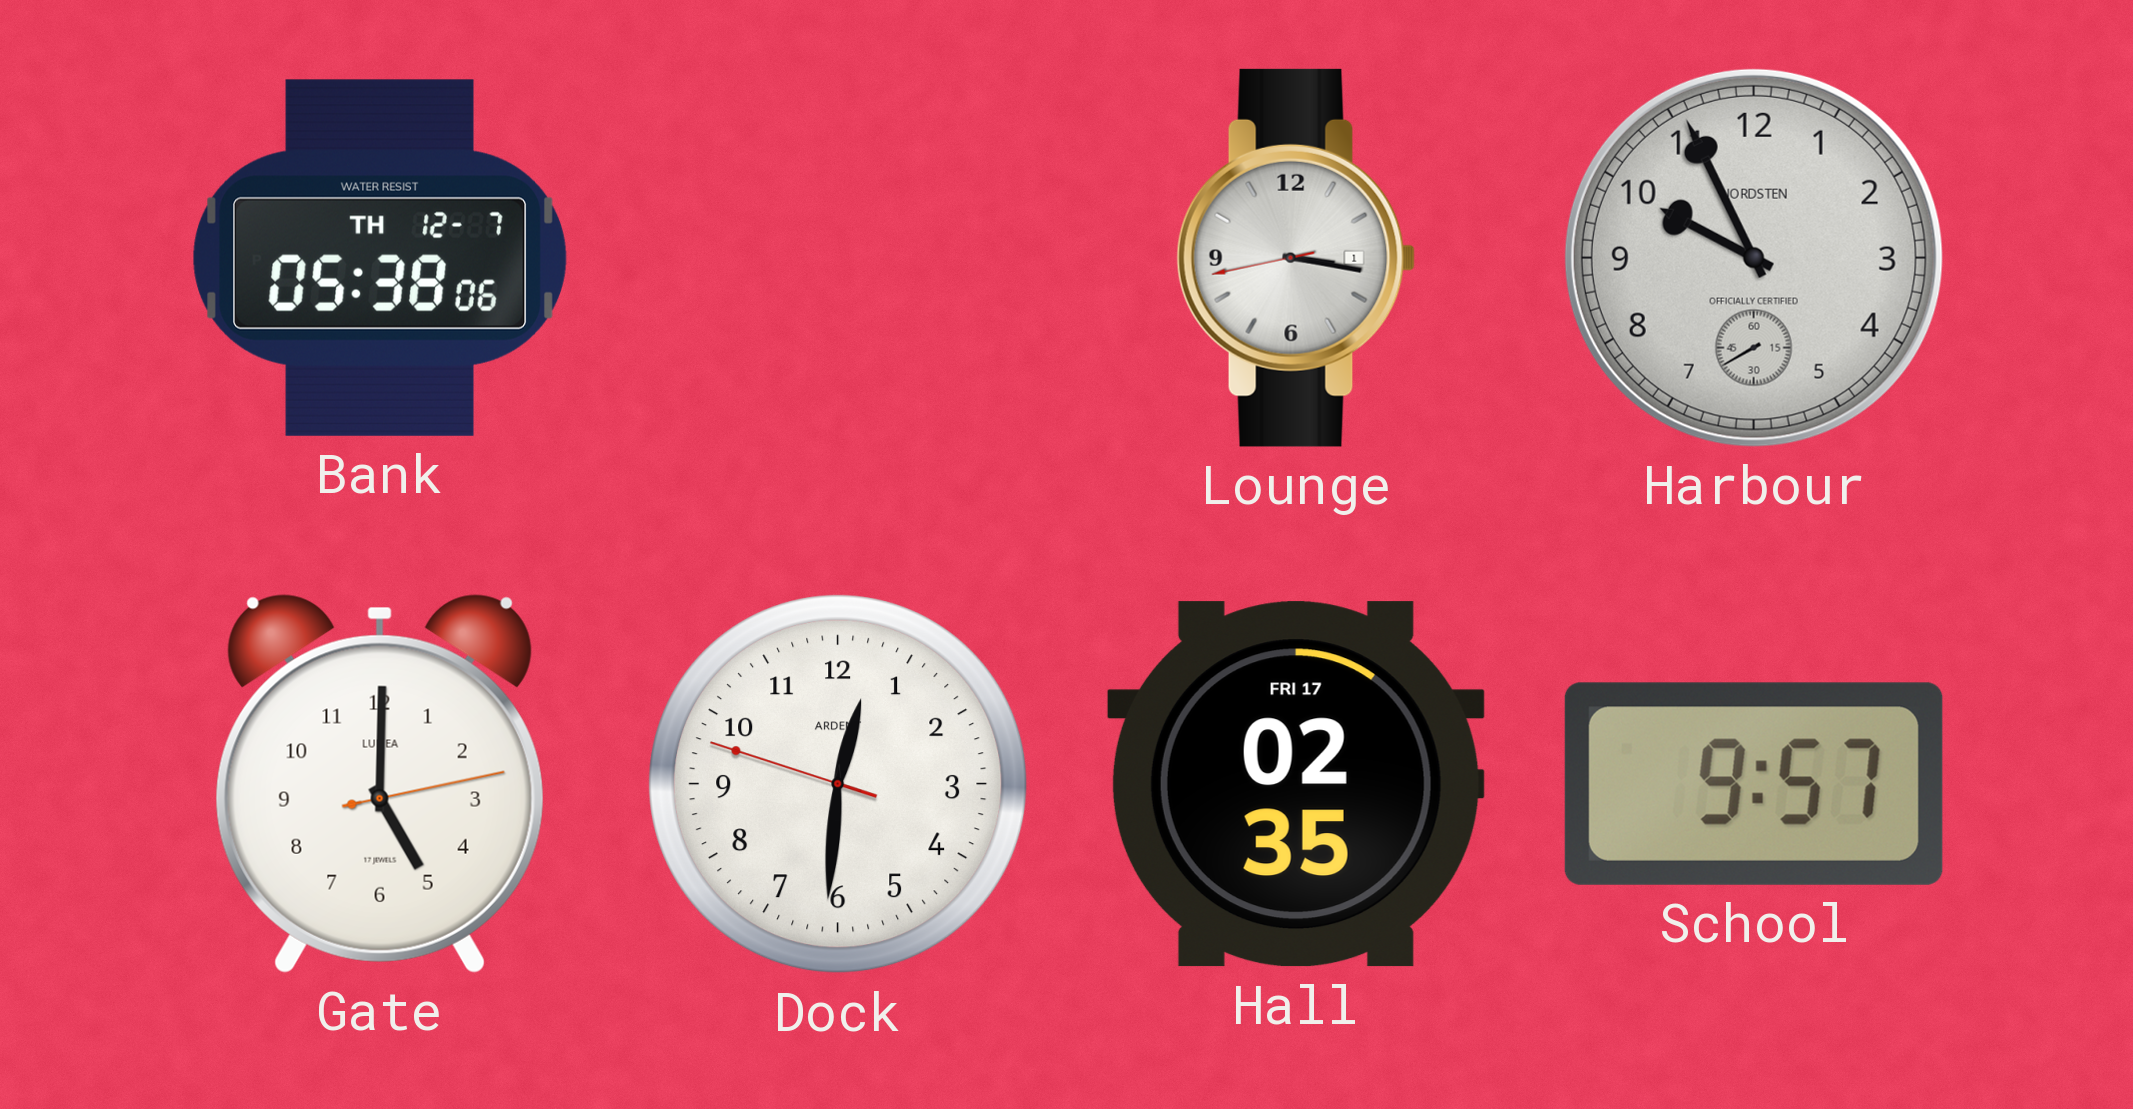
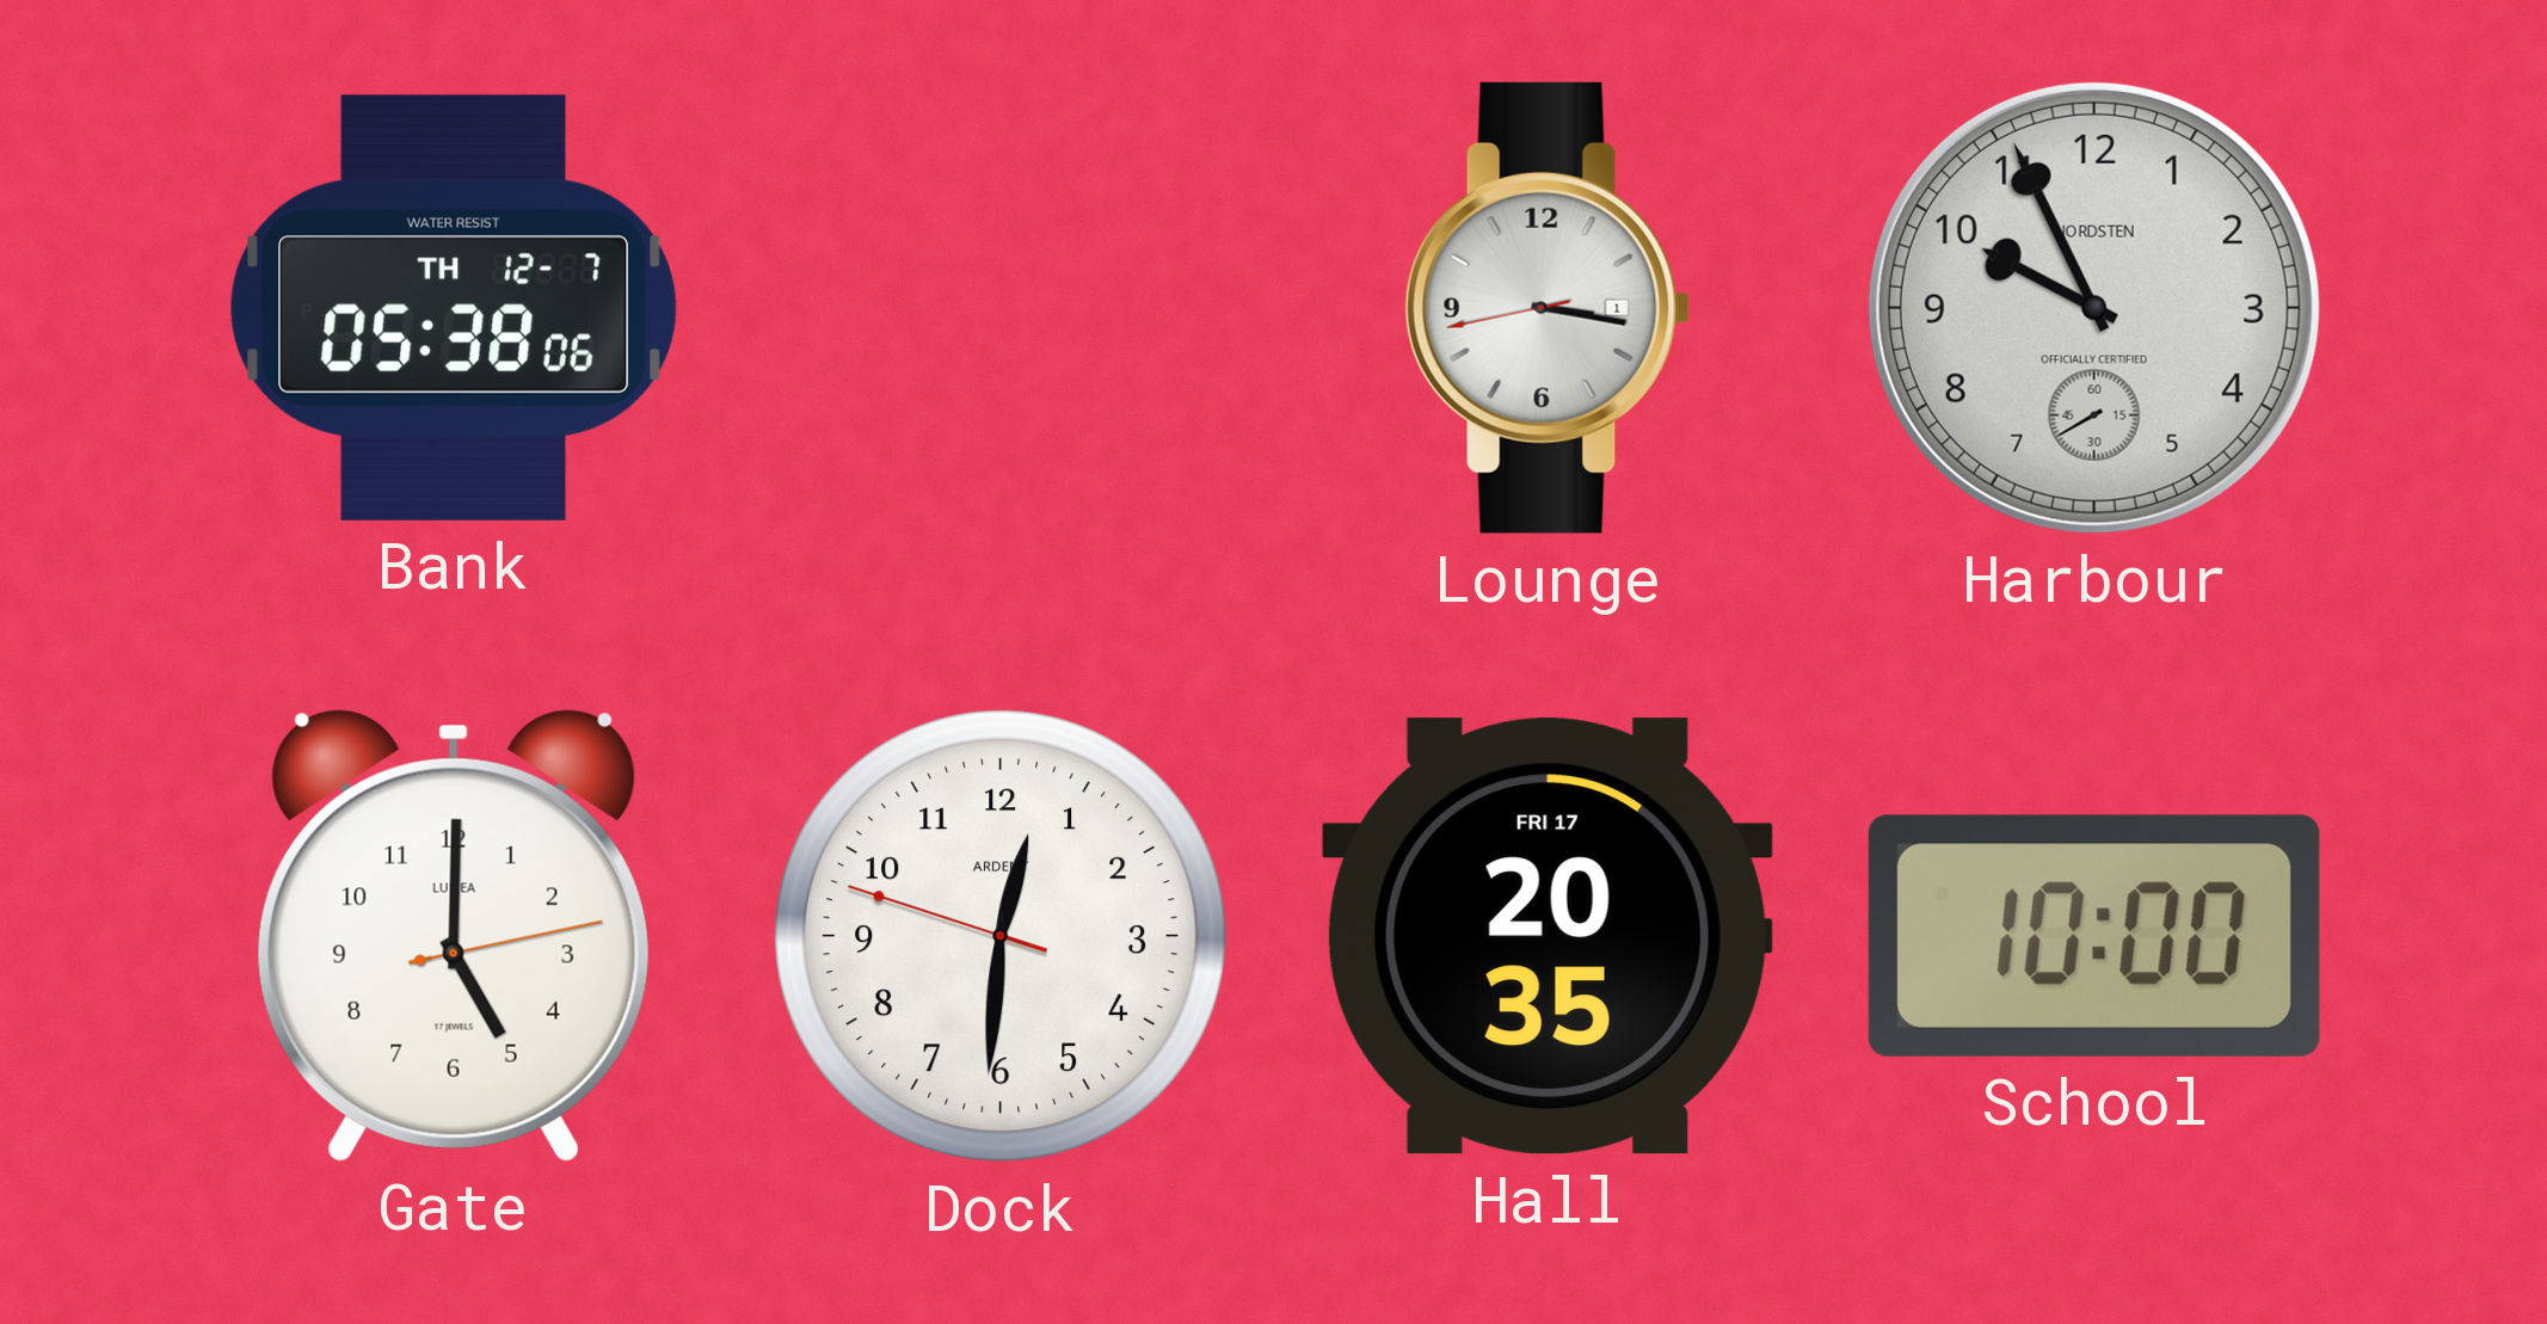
Hall: 02:35 -> 20:35 (1548, 936)
School: 9:57 -> 10:00 (2094, 936)
